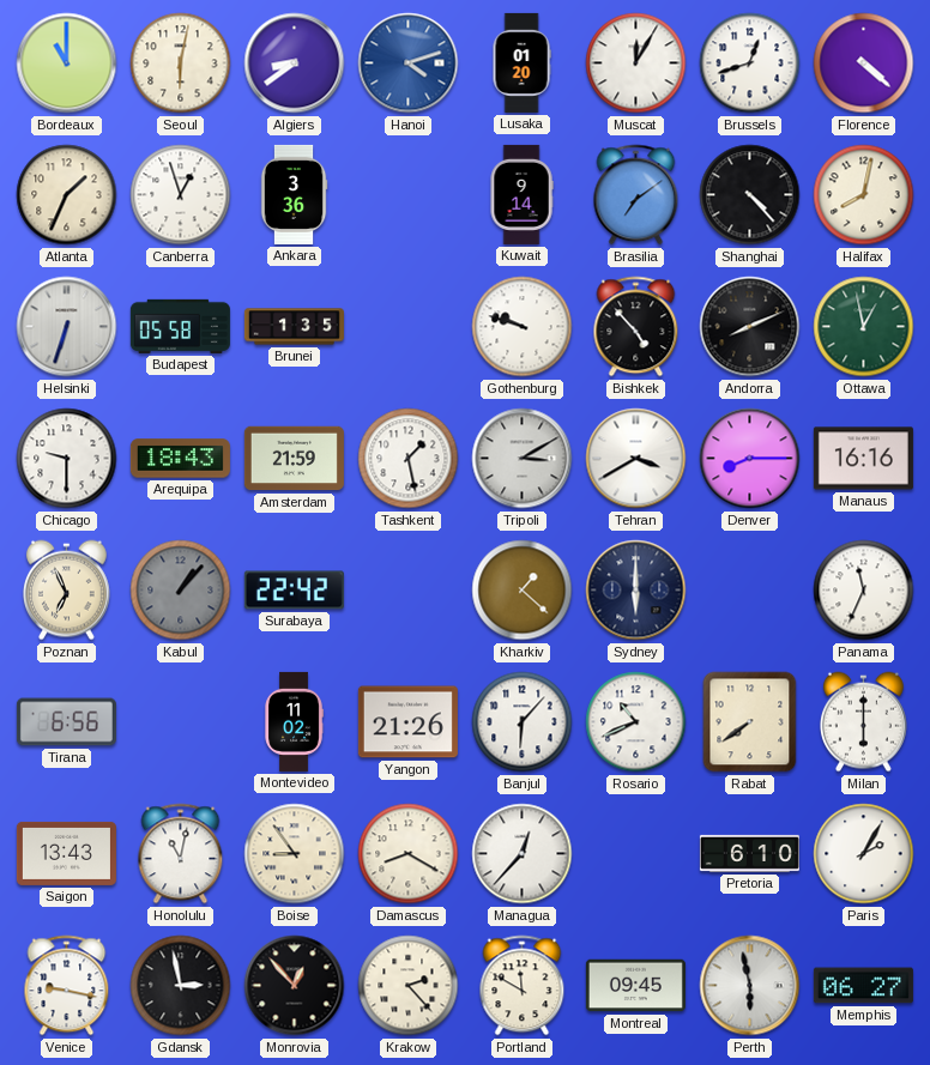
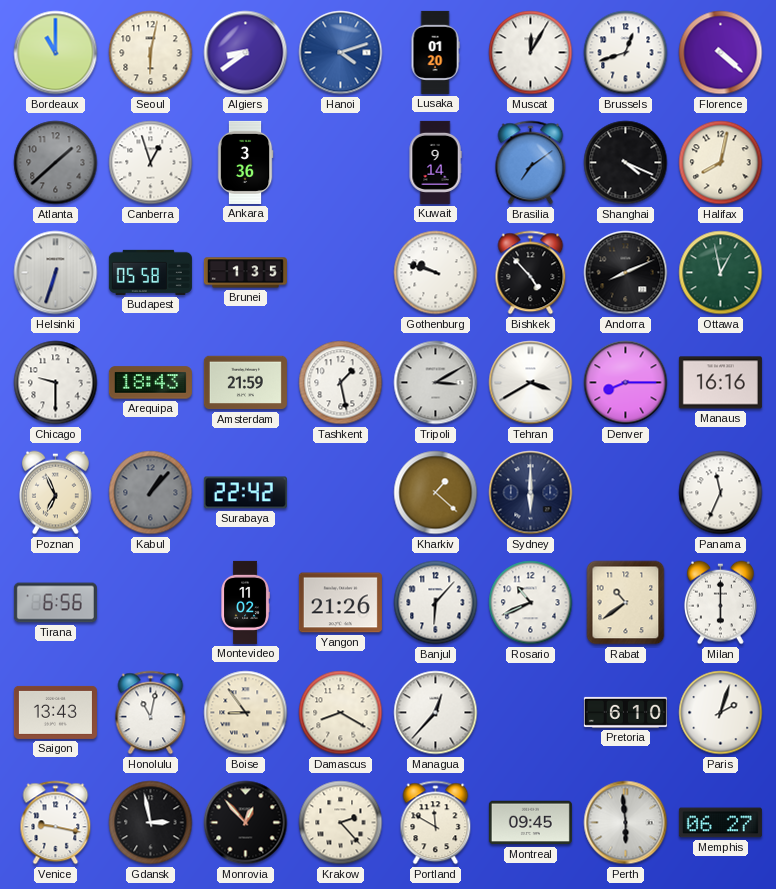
Atlanta: 1:34 -> 1:38 (56, 163)
Atlanta dial: cream -> grey (56, 163)
Shanghai: 4:23 -> 4:19 (626, 163)
Rabat: 7:39 -> 10:39 (626, 603)
Paris: 2:05 -> 2:03 (721, 713)
Perth: 5:58 -> 5:59 (626, 823)
